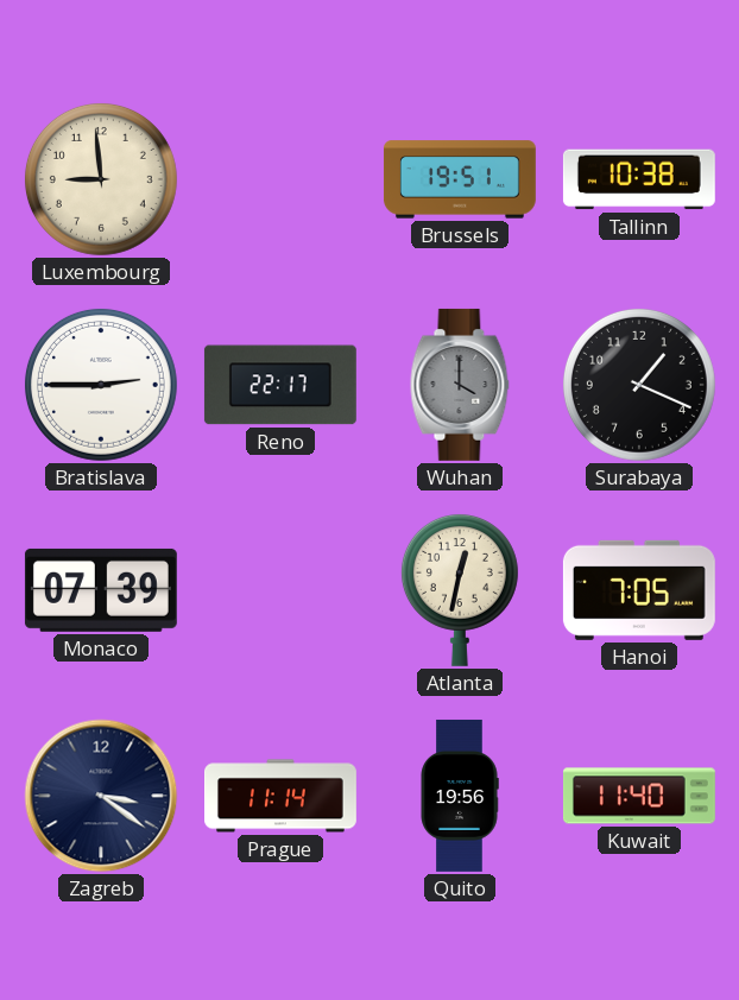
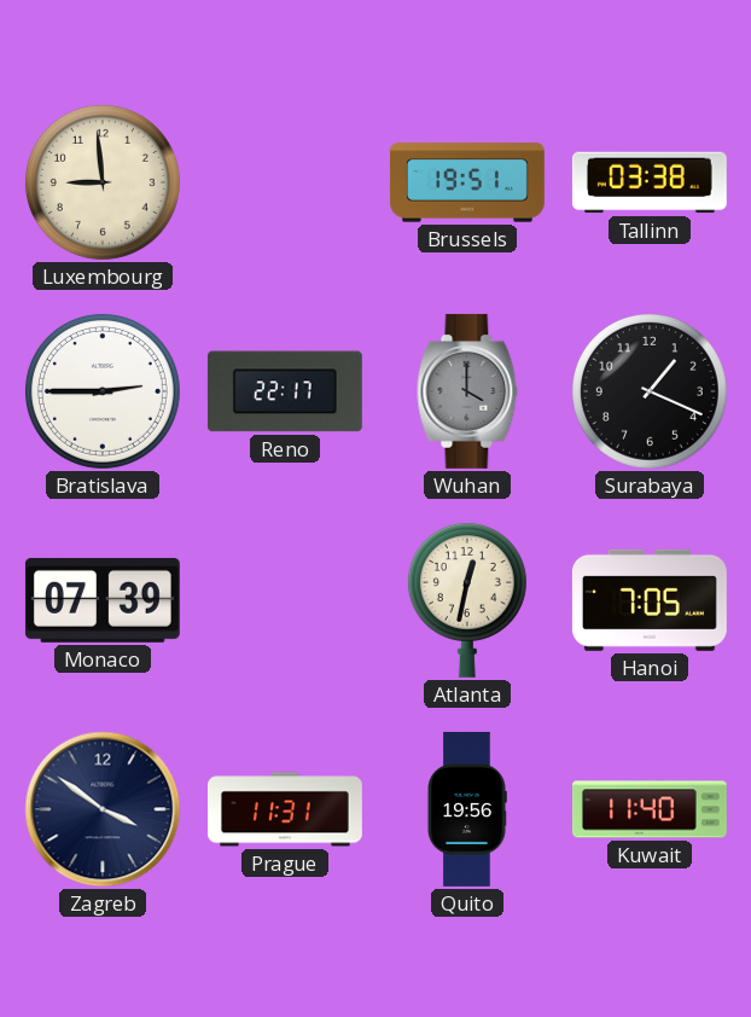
Tallinn: 10:38 -> 03:38 (650, 182)
Zagreb: 3:21 -> 3:51 (103, 809)
Prague: 11:14 -> 11:31 (286, 809)
